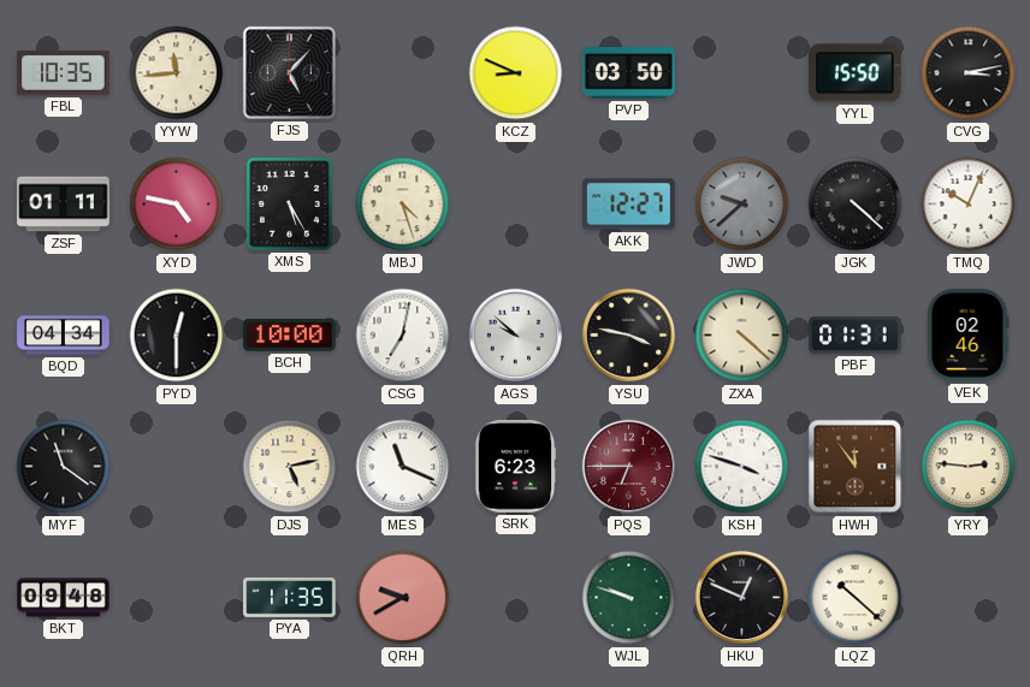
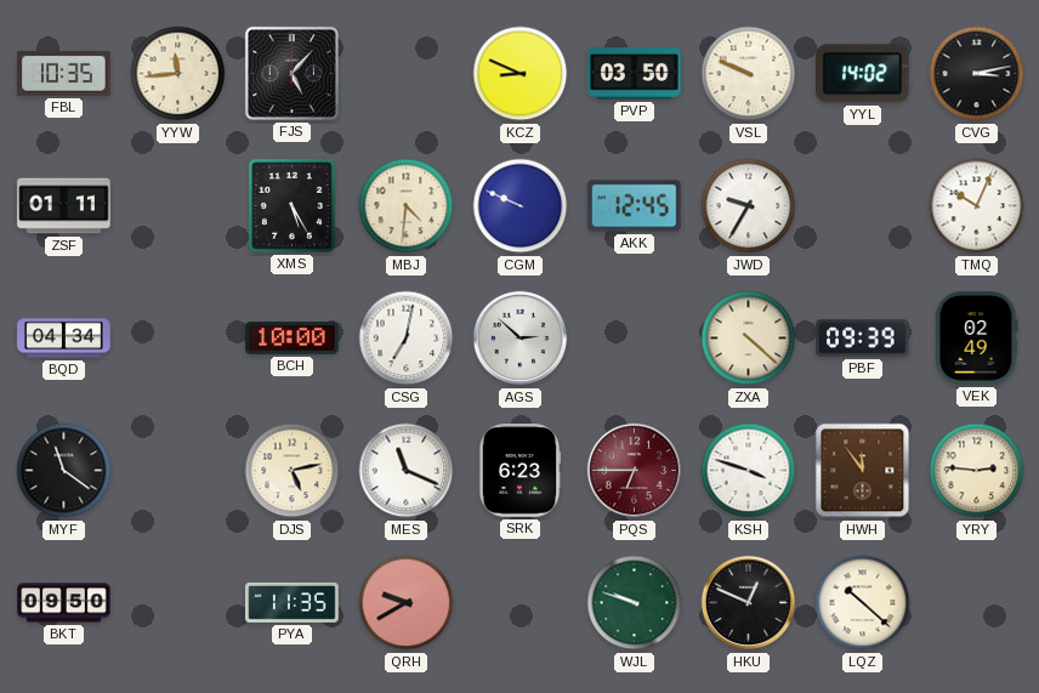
VSL: none -> 9:49 (749, 74)
YYL: 15:50 -> 14:02 (862, 74)
XYD: 4:47 -> none (177, 205)
MBJ: 4:27 -> 4:31 (407, 206)
CGM: none -> 9:49 (521, 206)
AKK: 12:27 -> 12:45 (635, 206)
JWD: 9:38 -> 9:35 (749, 206)
JWD dial: grey -> white (749, 206)
JGK: 4:22 -> none (856, 205)
PYD: 12:30 -> none (177, 336)
AGS: 9:52 -> 2:52 (521, 339)
YSU: 3:47 -> none (629, 336)
PBF: 01:31 -> 09:39 (863, 339)
VEK: 02:46 -> 02:49 (977, 339)
BKT: 09:48 -> 09:50 (64, 603)
